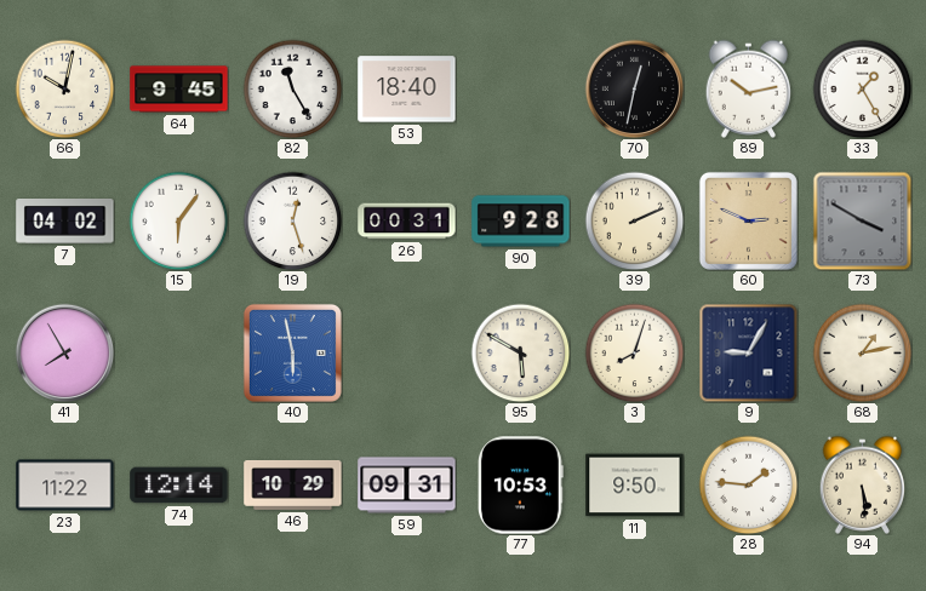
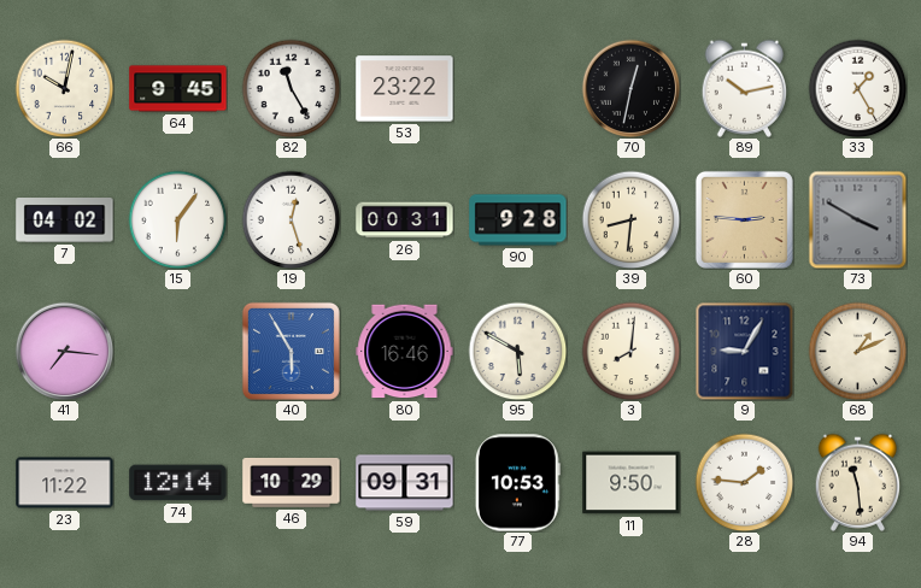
53: 18:40 -> 23:22 (405, 89)
39: 2:11 -> 8:31 (630, 219)
60: 2:49 -> 2:46 (744, 219)
41: 7:55 -> 7:16 (64, 351)
40: 5:58 -> 5:55 (291, 351)
80: none -> 16:46 (405, 352)
3: 8:03 -> 8:01 (630, 351)
68: 1:13 -> 1:11 (857, 351)
94: 5:29 -> 11:29 (857, 482)
